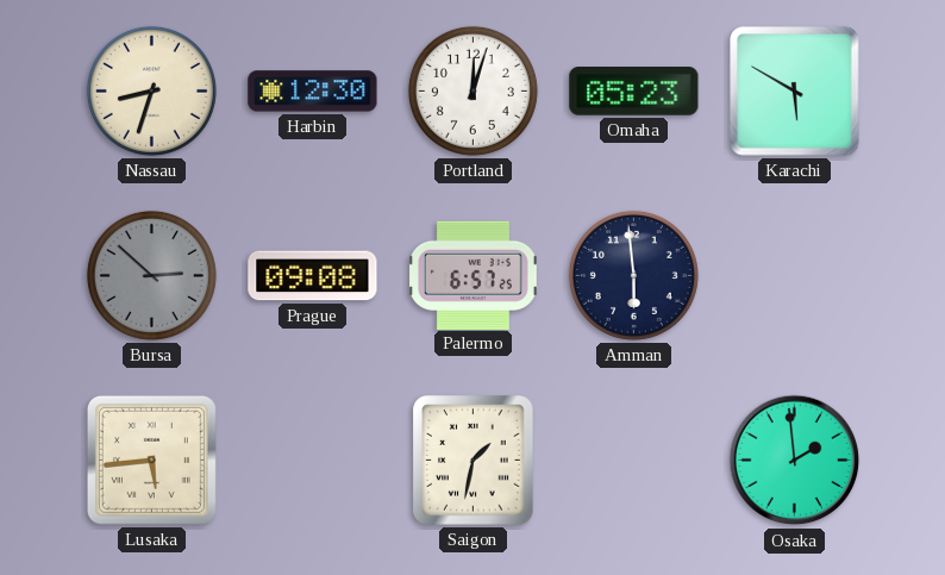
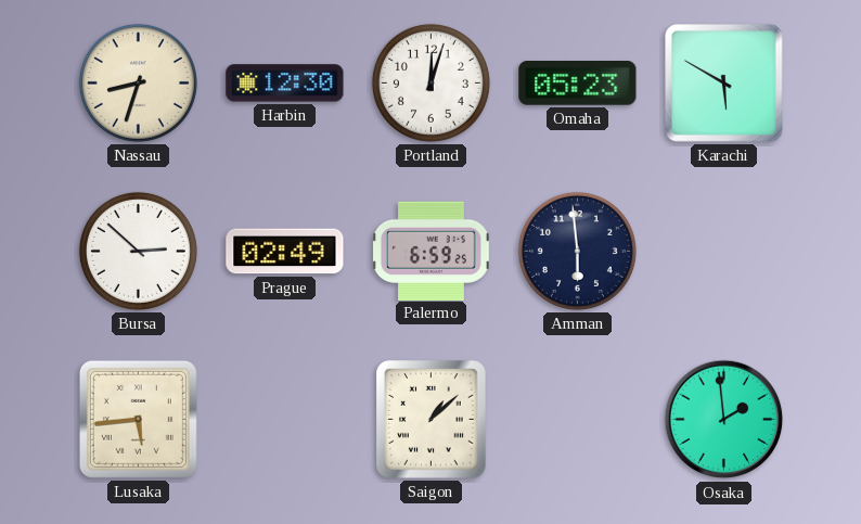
Bursa dial: grey -> white (138, 251)
Prague: 09:08 -> 02:49 (285, 252)
Palermo: 6:57 -> 6:59 (432, 251)
Saigon: 1:32 -> 1:08 (432, 420)
